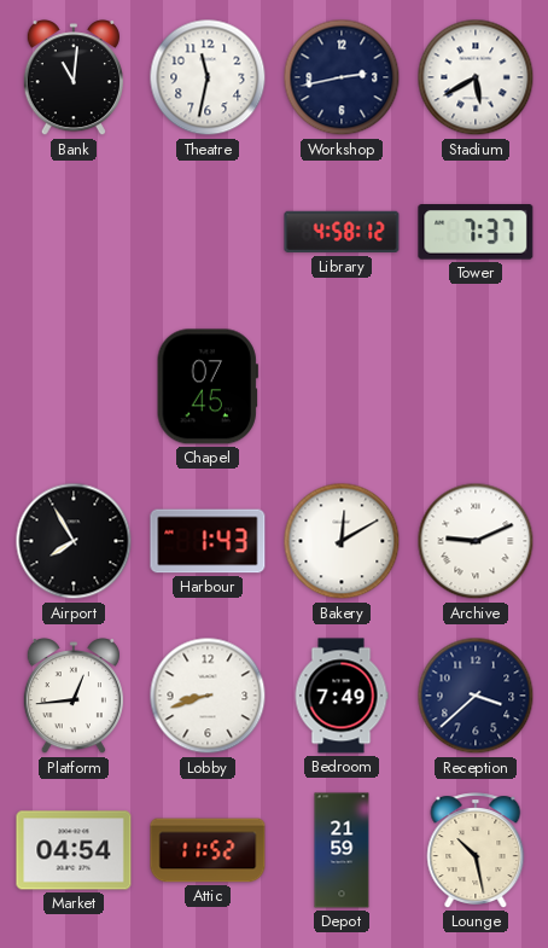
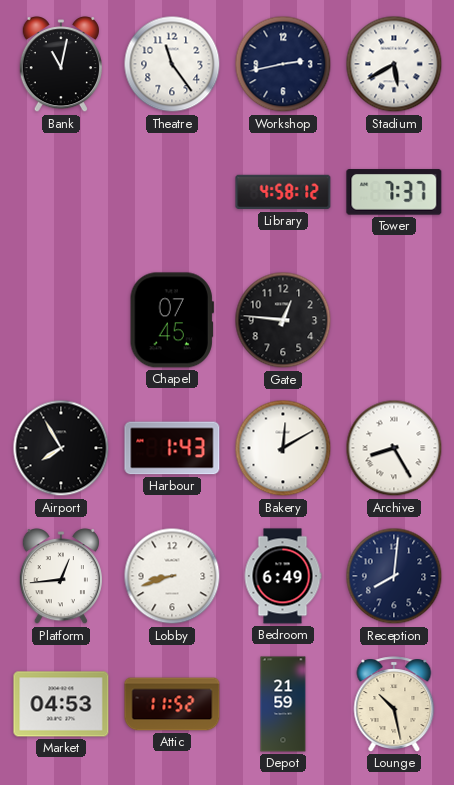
Bank: 11:01 -> 11:02 (61, 65)
Theatre: 11:32 -> 11:24 (172, 64)
Gate: none -> 12:46 (283, 320)
Archive: 9:11 -> 8:25 (394, 448)
Bedroom: 7:49 -> 6:49 (283, 576)
Reception: 3:38 -> 8:01 (394, 576)
Market: 04:54 -> 04:53 (61, 704)
